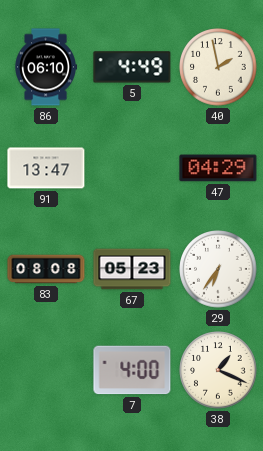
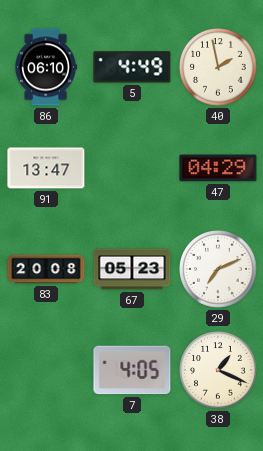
83: 08:08 -> 20:08 (46, 269)
29: 6:36 -> 7:11 (218, 269)
7: 4:00 -> 4:05 (132, 370)
